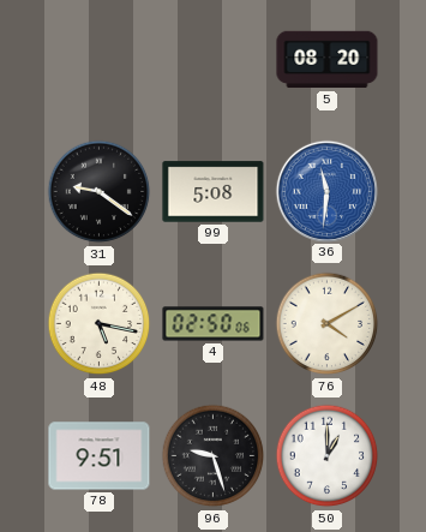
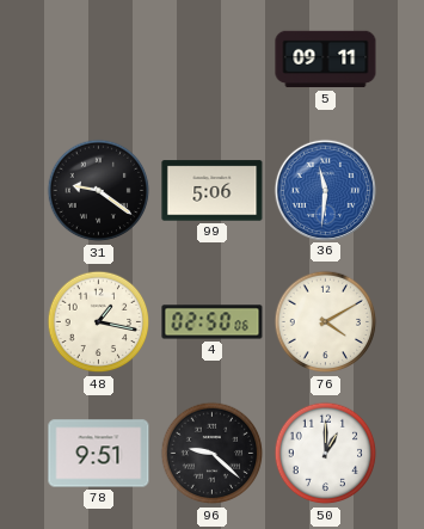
5: 08:20 -> 09:11 (326, 60)
99: 5:08 -> 5:06 (213, 191)
48: 5:17 -> 1:17 (99, 322)
96: 9:27 -> 9:22 (213, 454)
